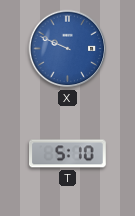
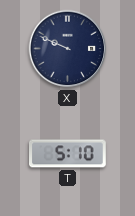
X dial: blue -> navy (68, 49)
